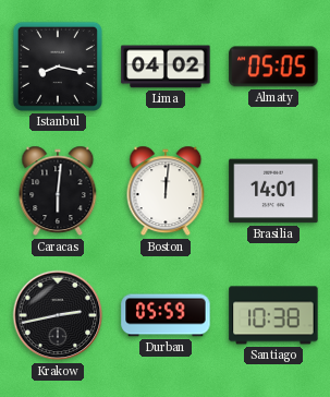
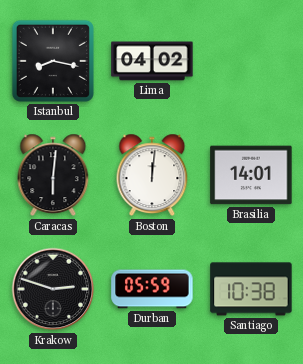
Almaty: 05:05 -> none (273, 67)
Krakow: 2:43 -> 2:48 (53, 289)
